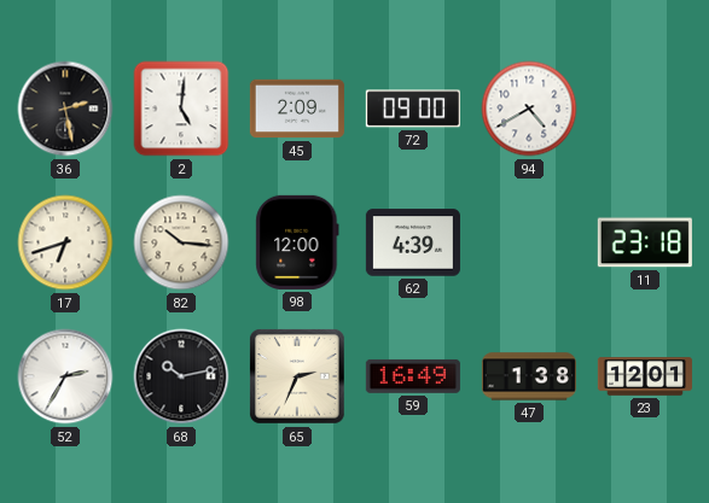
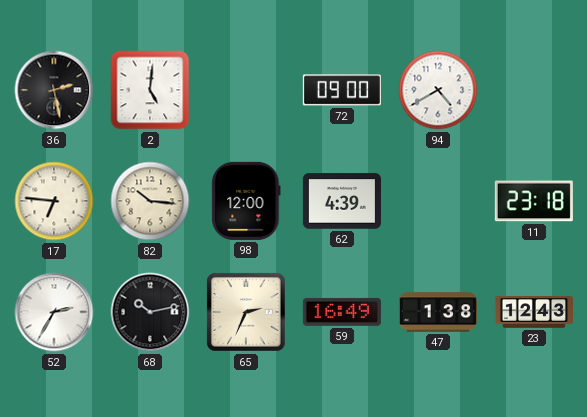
45: 2:09 -> none (297, 109)
17: 6:42 -> 6:46 (54, 201)
23: 12:01 -> 12:43 (534, 312)
